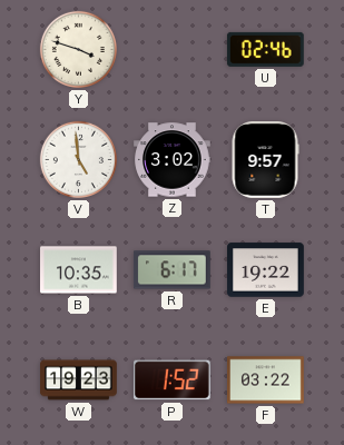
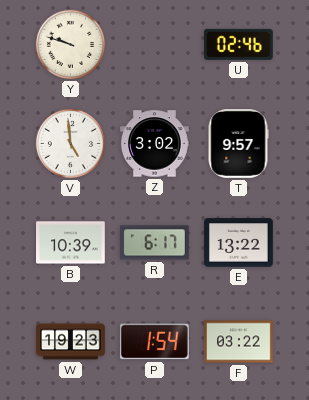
Y: 3:48 -> 9:48 (70, 44)
B: 10:35 -> 10:39 (71, 243)
E: 19:22 -> 13:22 (239, 243)
P: 1:52 -> 1:54 (154, 342)
